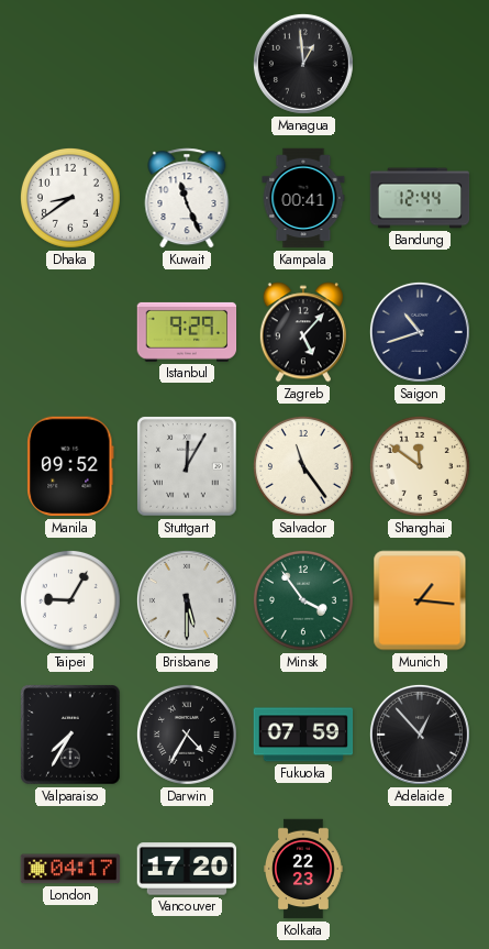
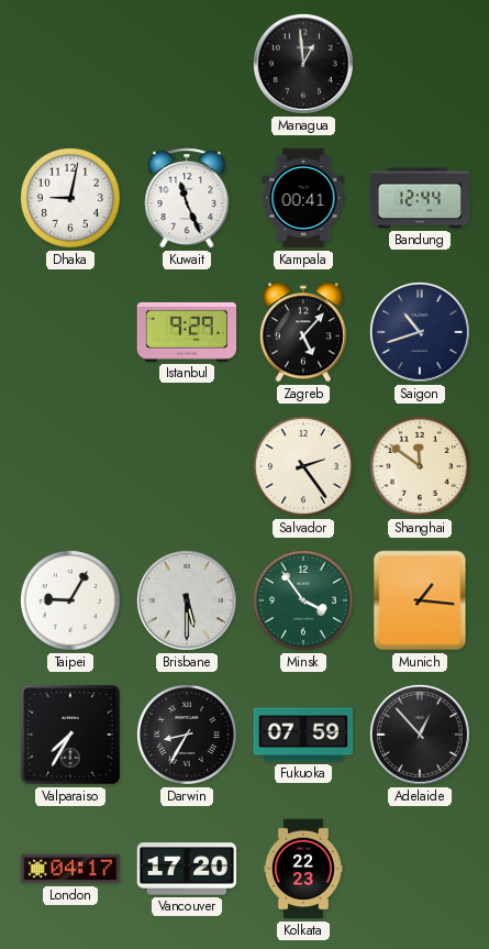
Dhaka: 8:39 -> 9:02 (70, 198)
Manila: 09:52 -> none (70, 466)
Stuttgart: 12:05 -> none (187, 466)
Salvador: 11:24 -> 2:24 (303, 466)
Darwin: 4:35 -> 8:35 (187, 735)
